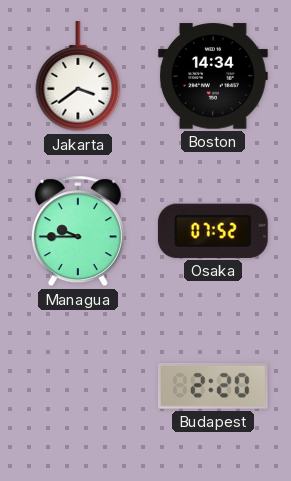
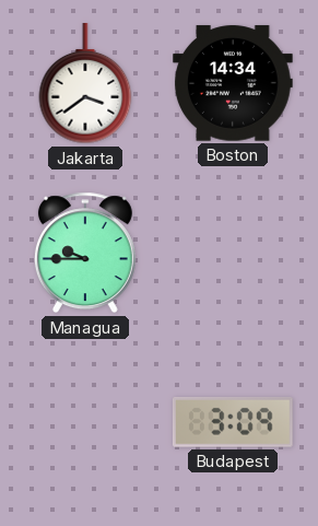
Osaka: 07:52 -> none (213, 231)
Budapest: 2:20 -> 3:09 (233, 422)
